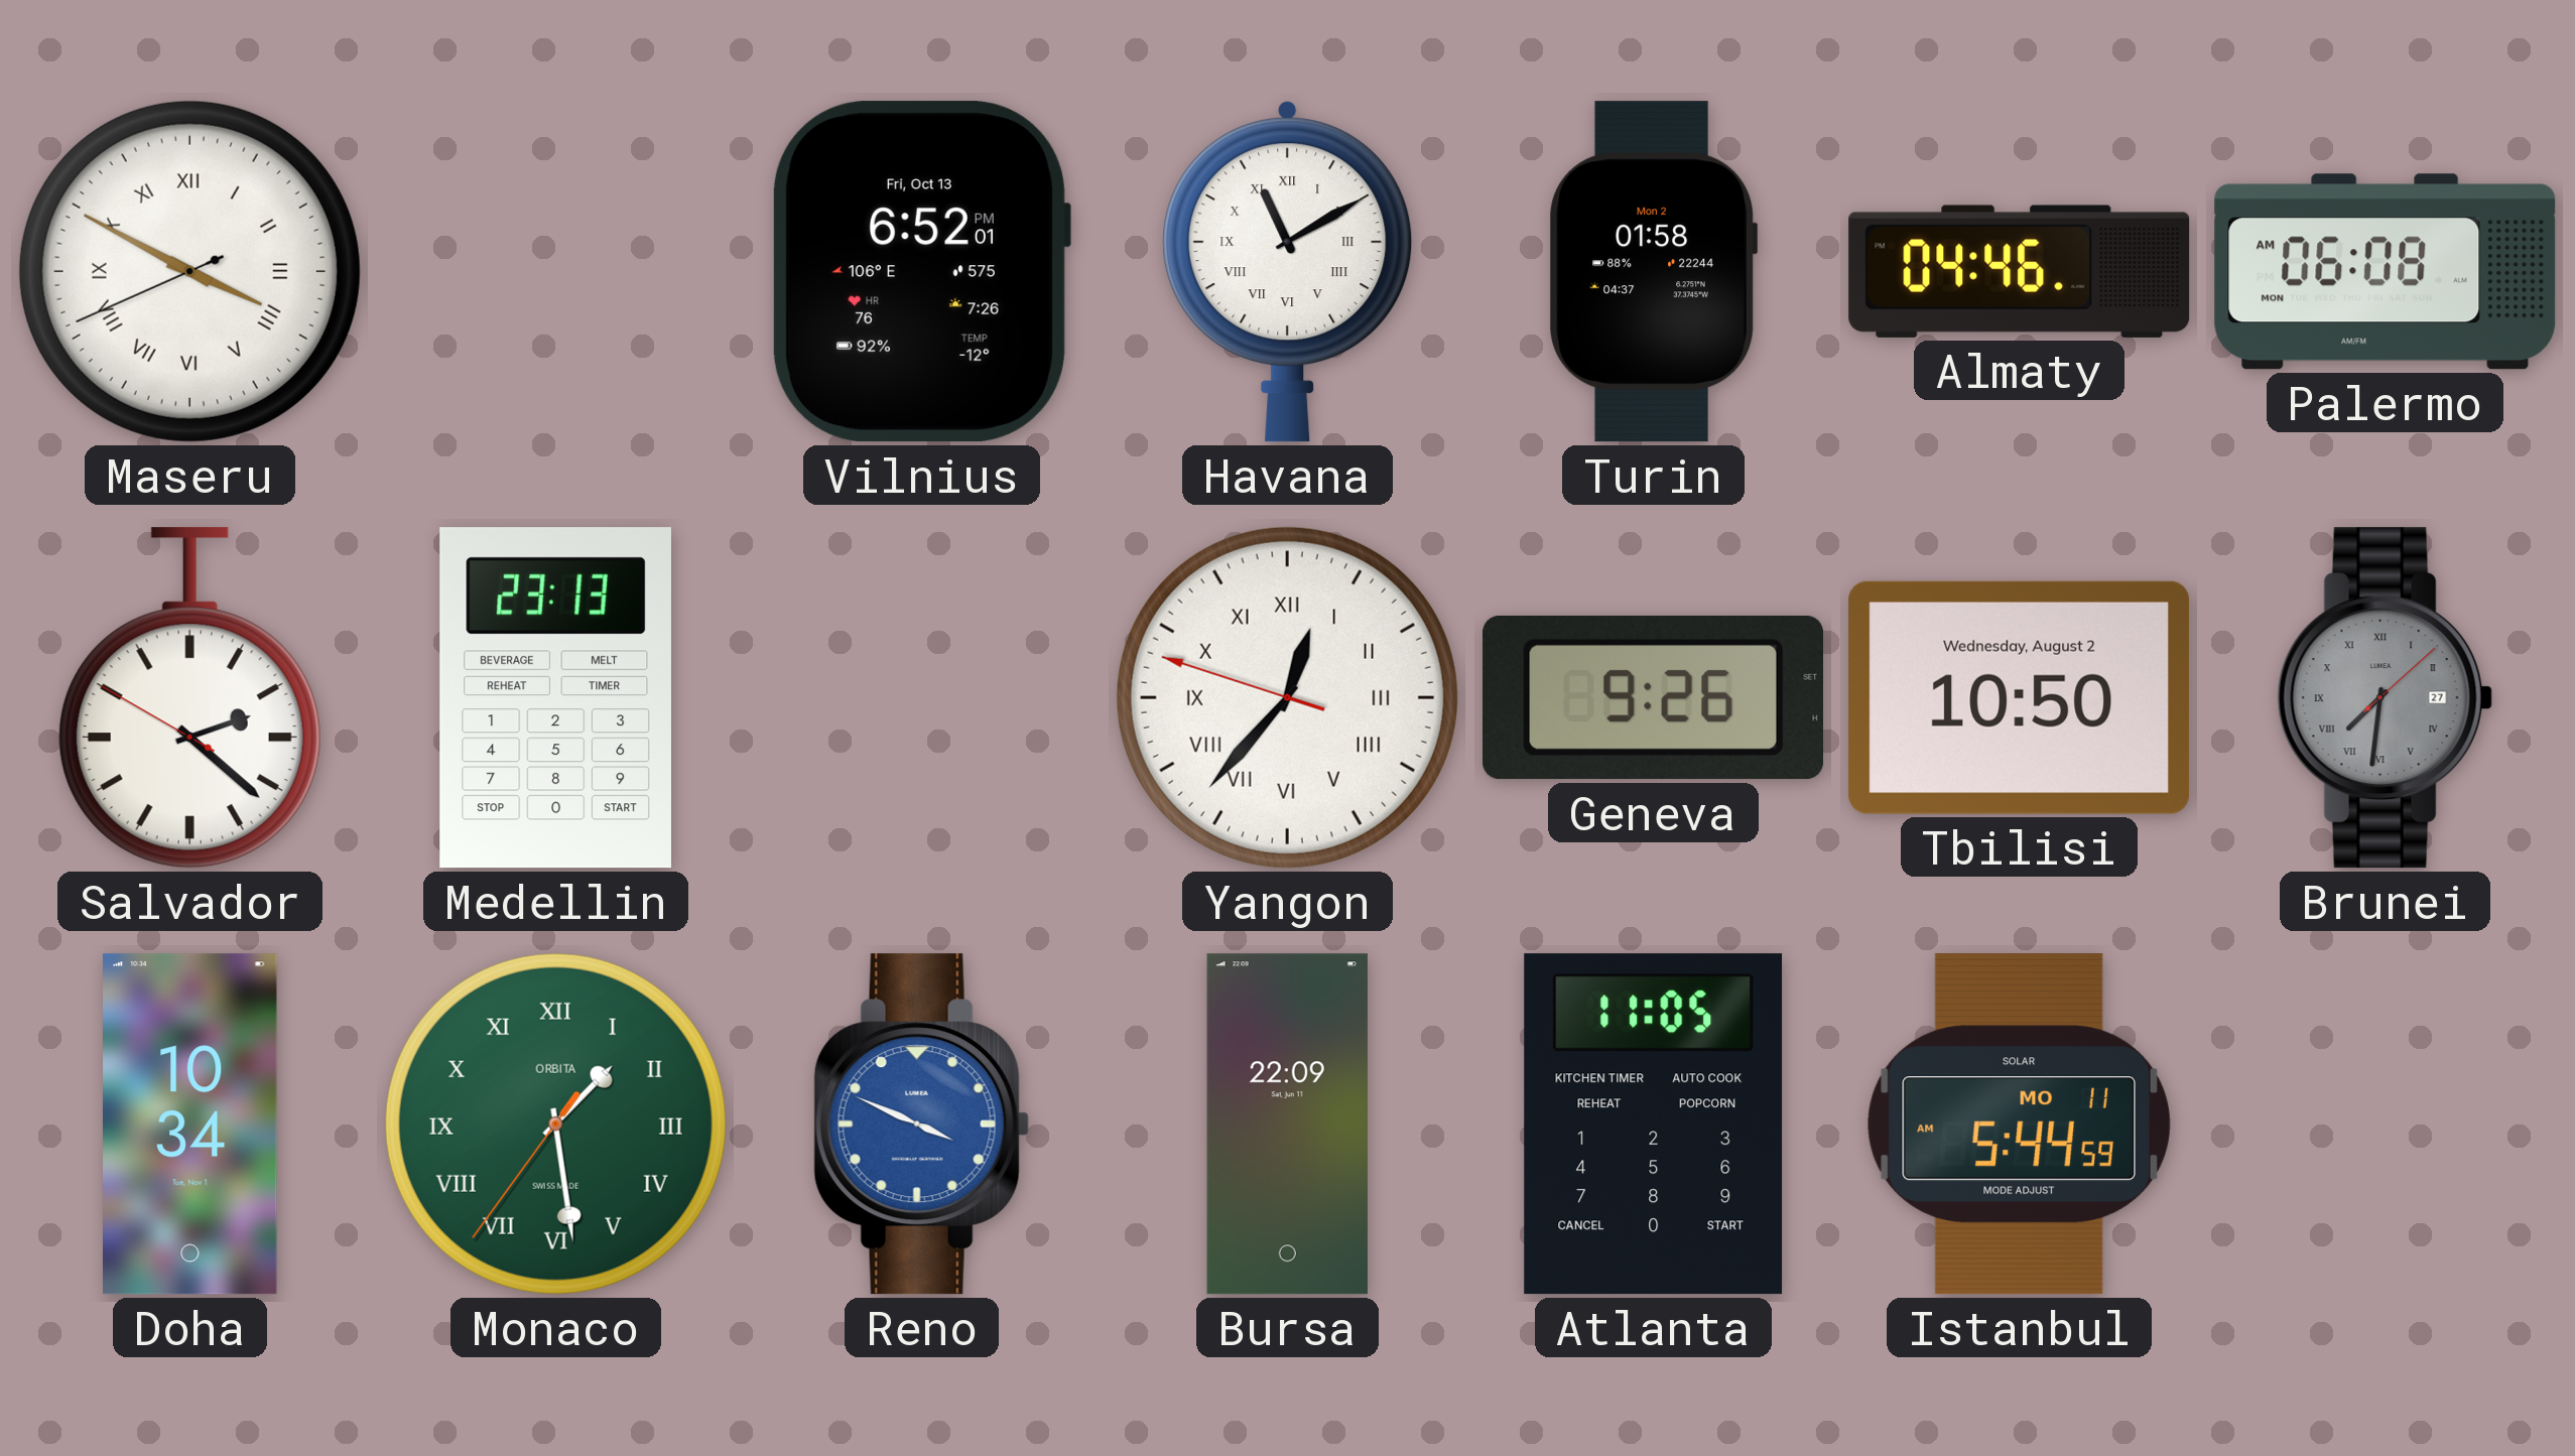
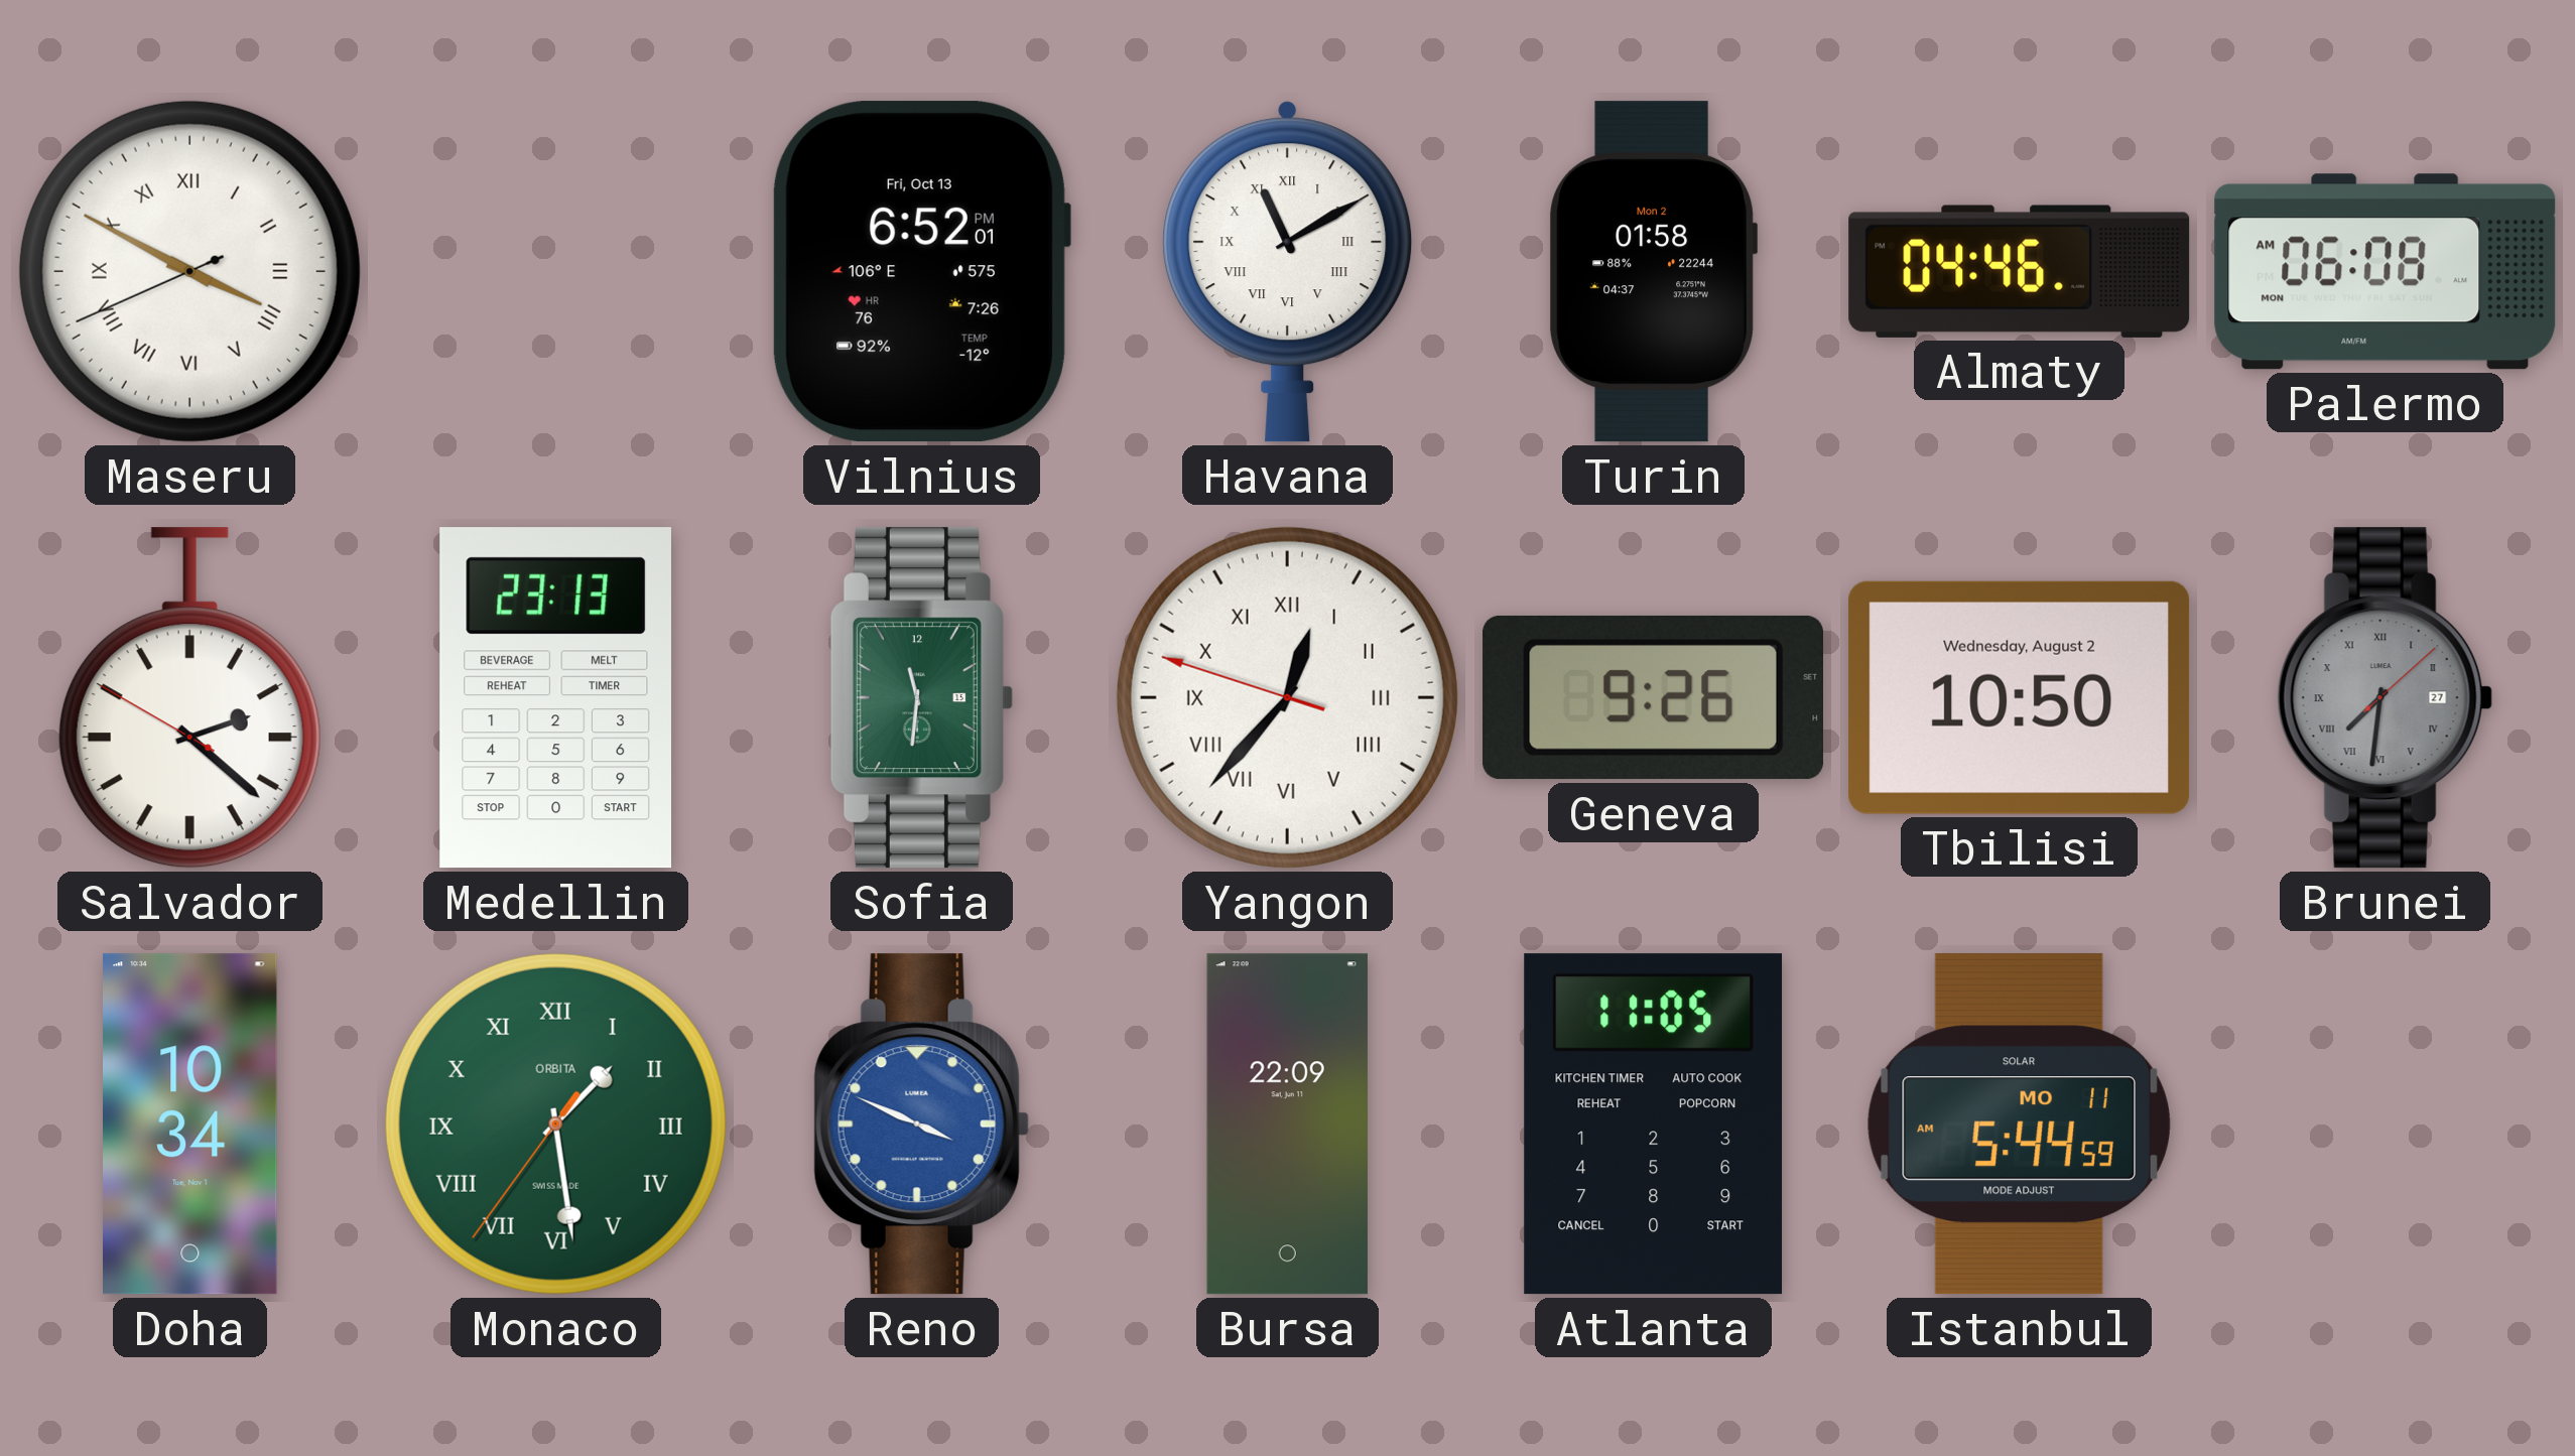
Sofia: none -> 11:31 (921, 698)
